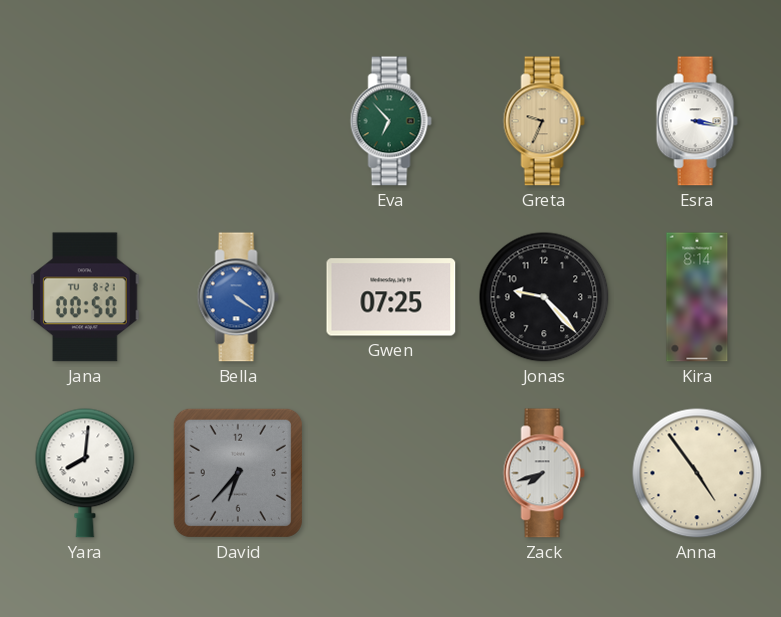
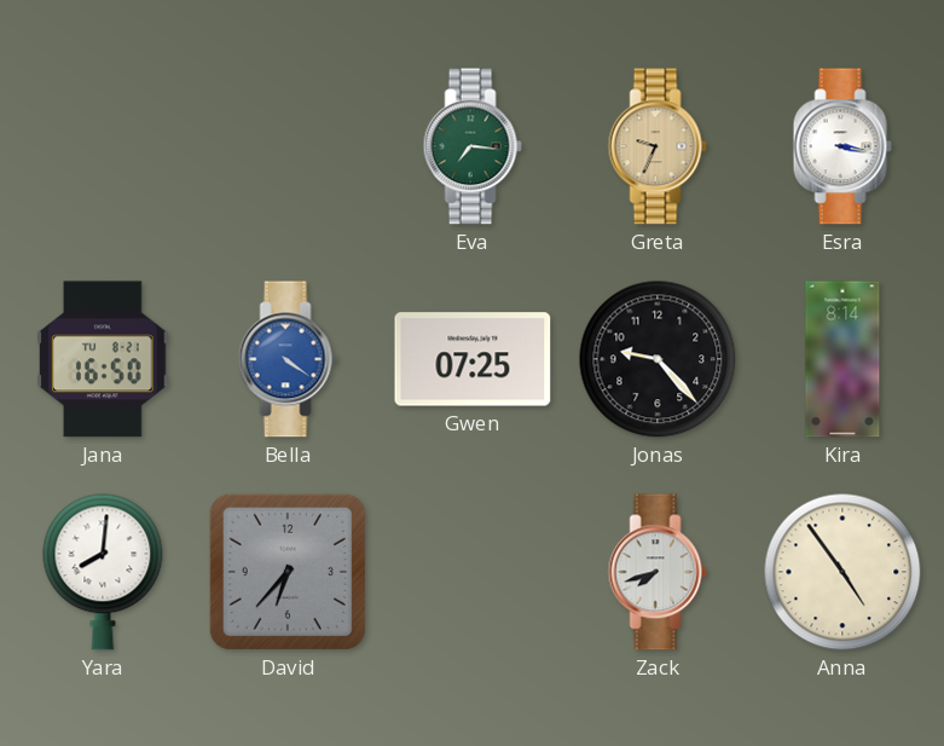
Eva: 6:53 -> 7:16 (473, 146)
Jana: 00:50 -> 16:50 (104, 359)
